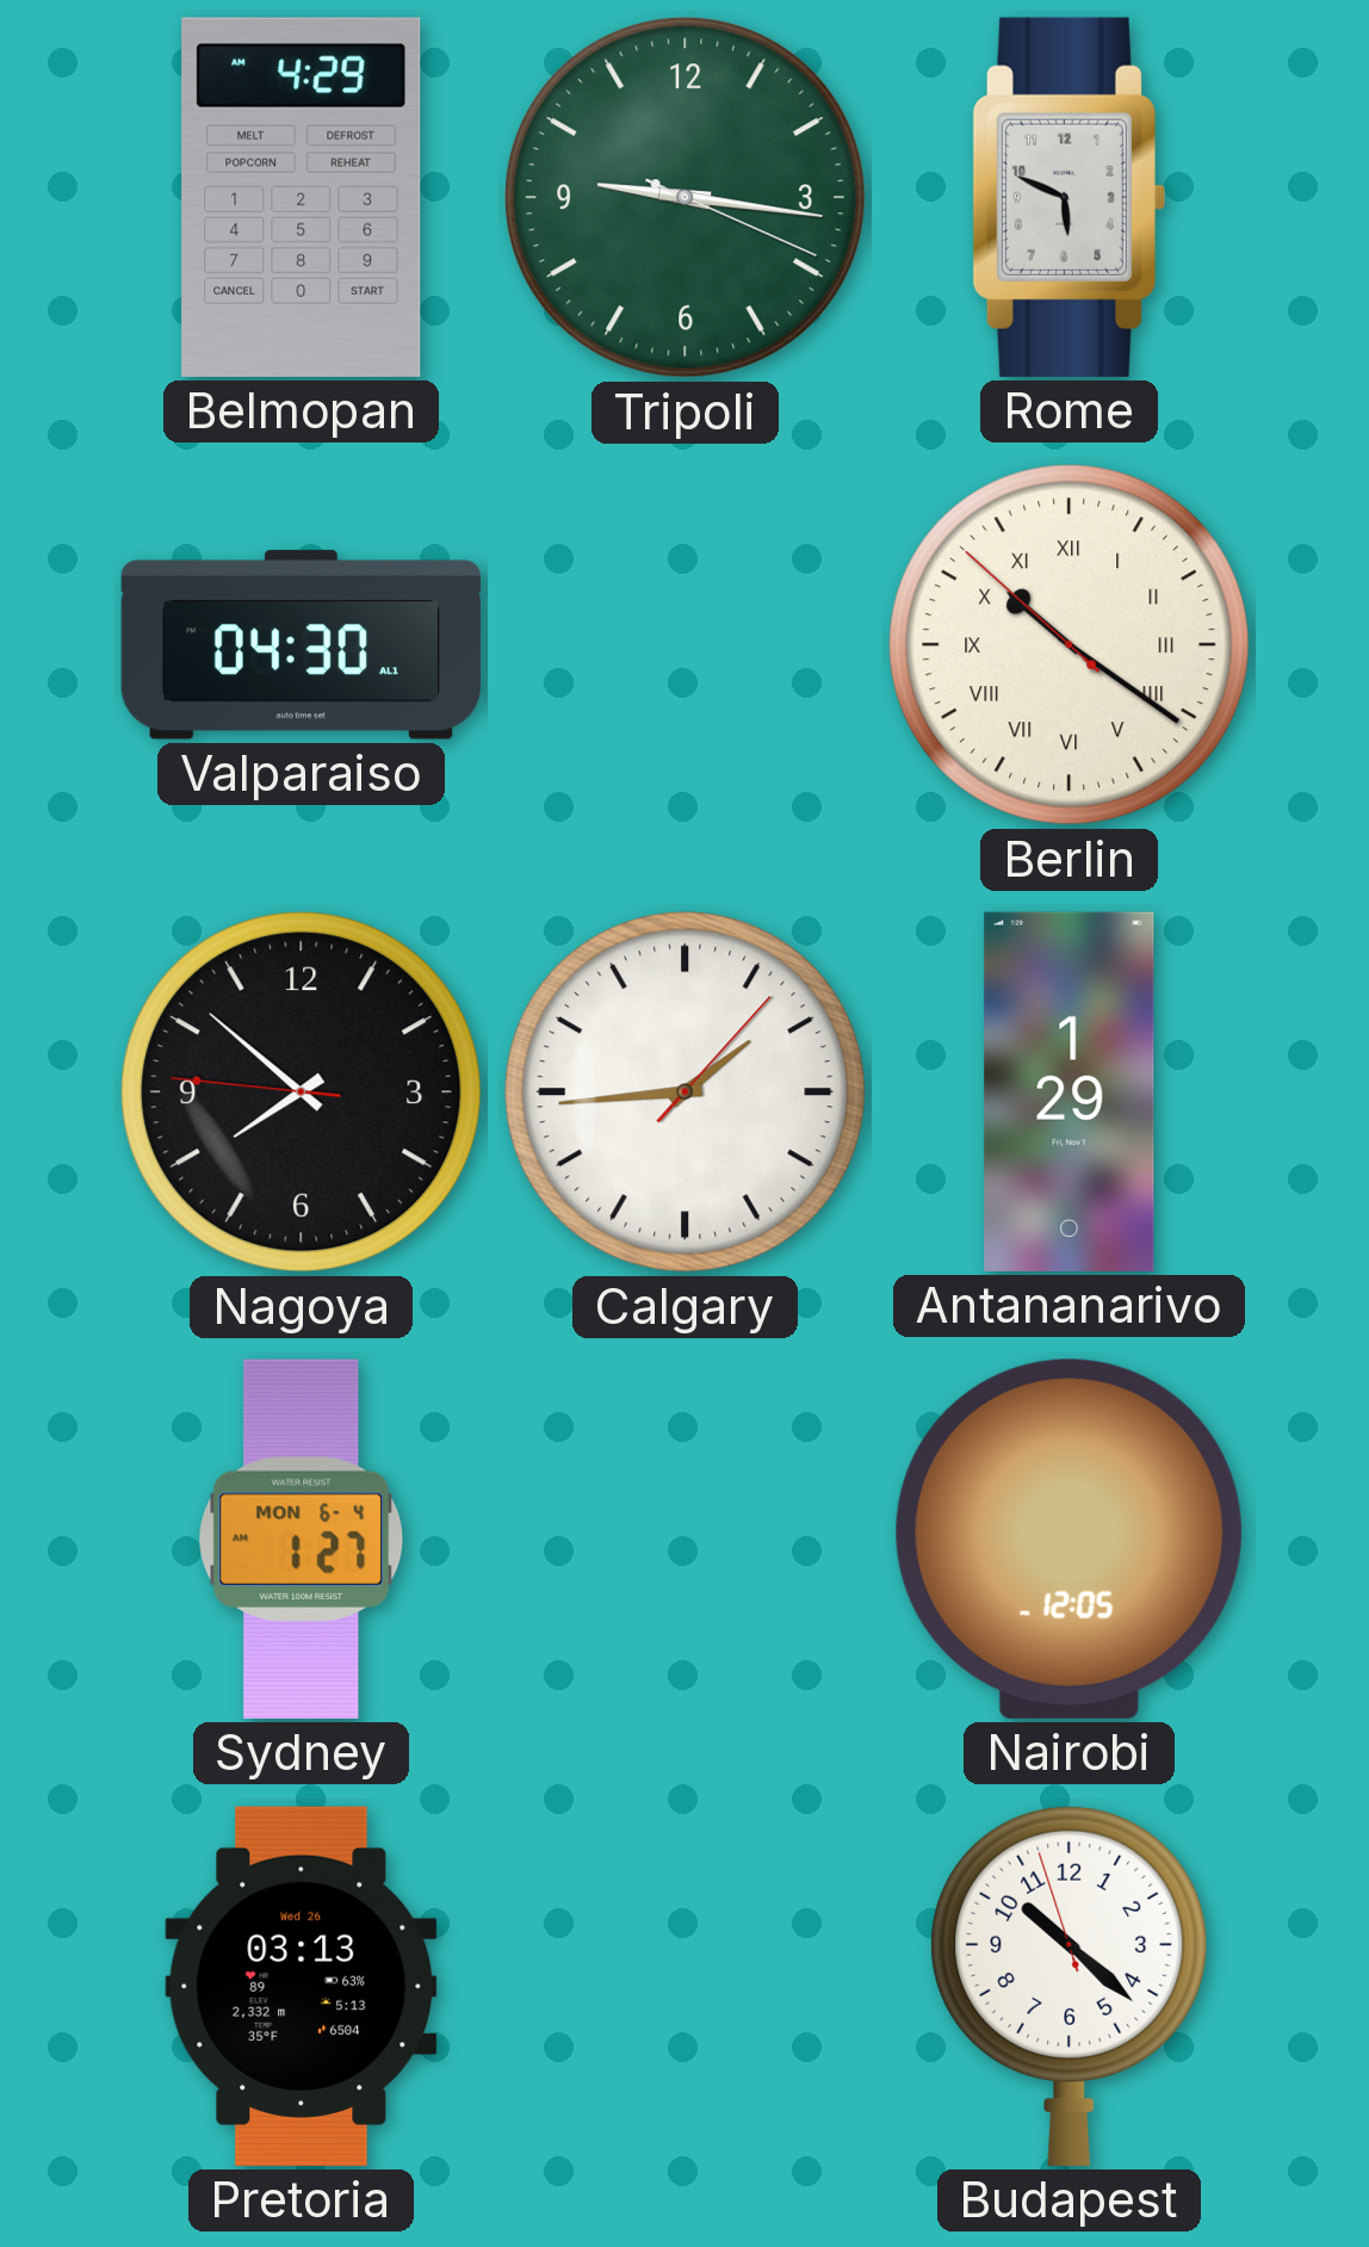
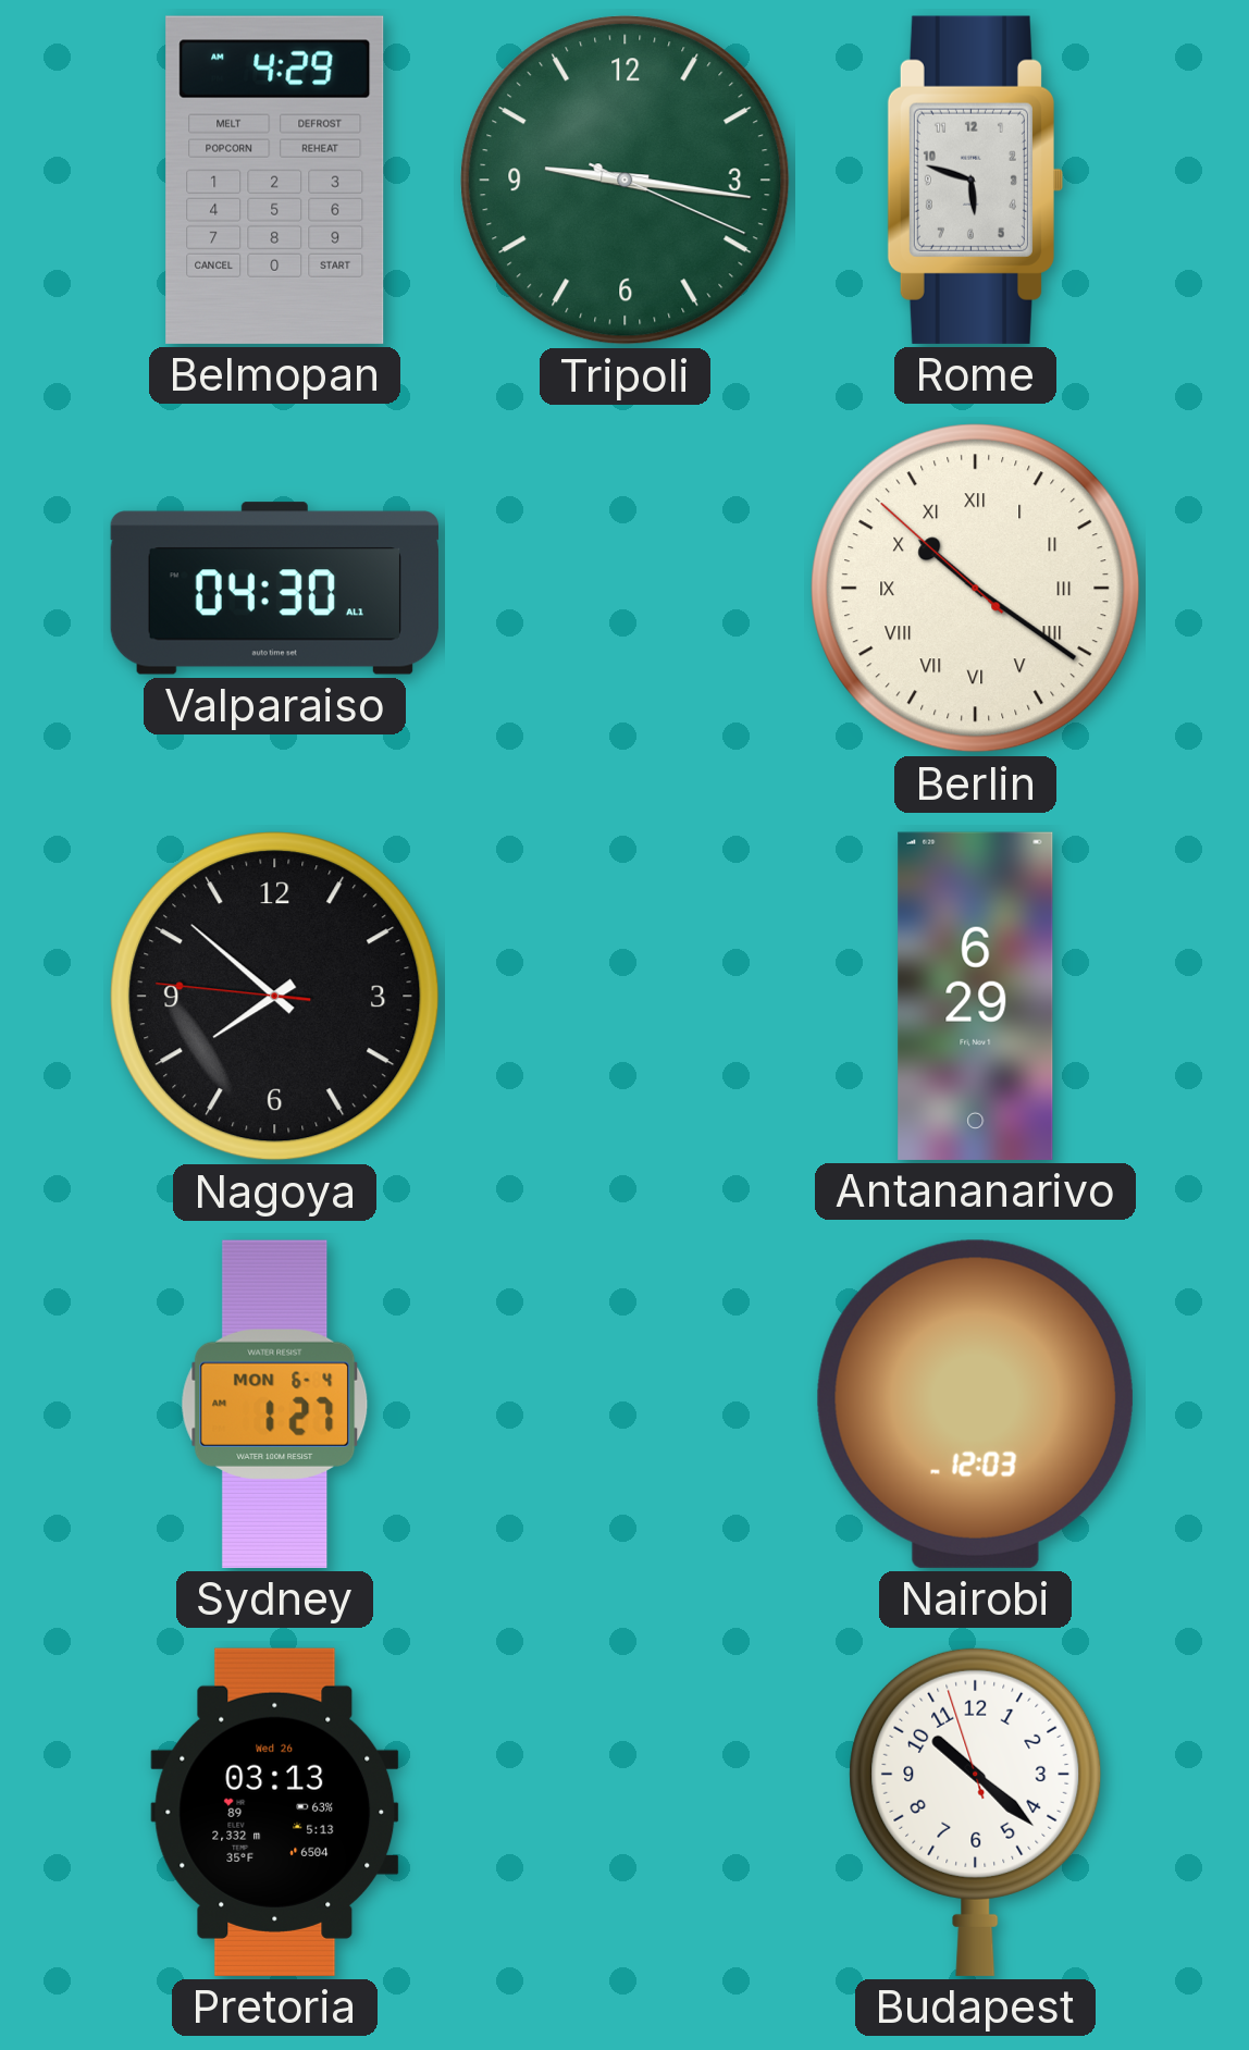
Rome: 5:49 -> 5:48 (975, 180)
Calgary: 1:44 -> none (686, 1092)
Antananarivo: 1:29 -> 6:29 (976, 996)
Nairobi: 12:05 -> 12:03 (975, 1404)
